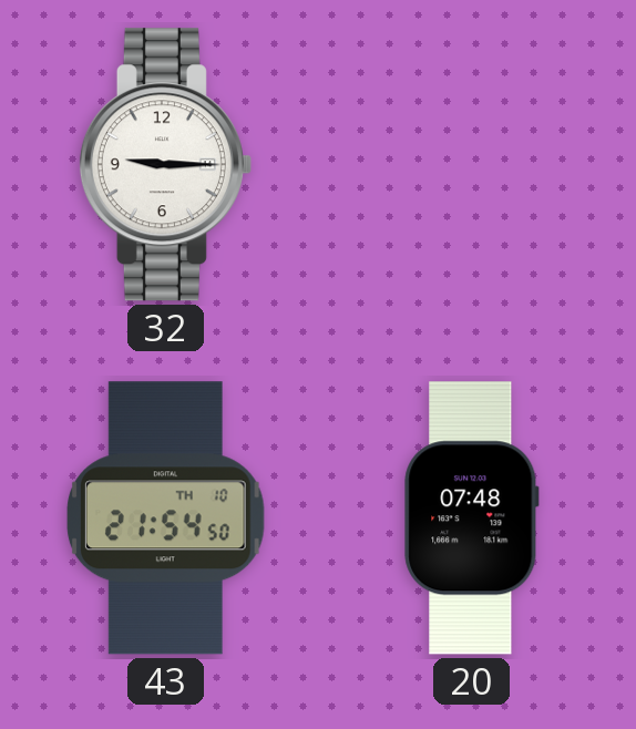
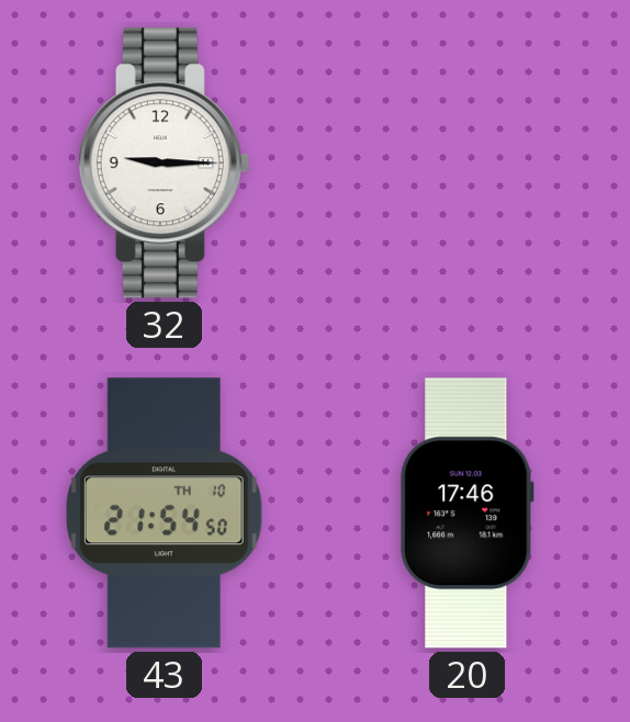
20: 07:48 -> 17:46 (468, 514)
